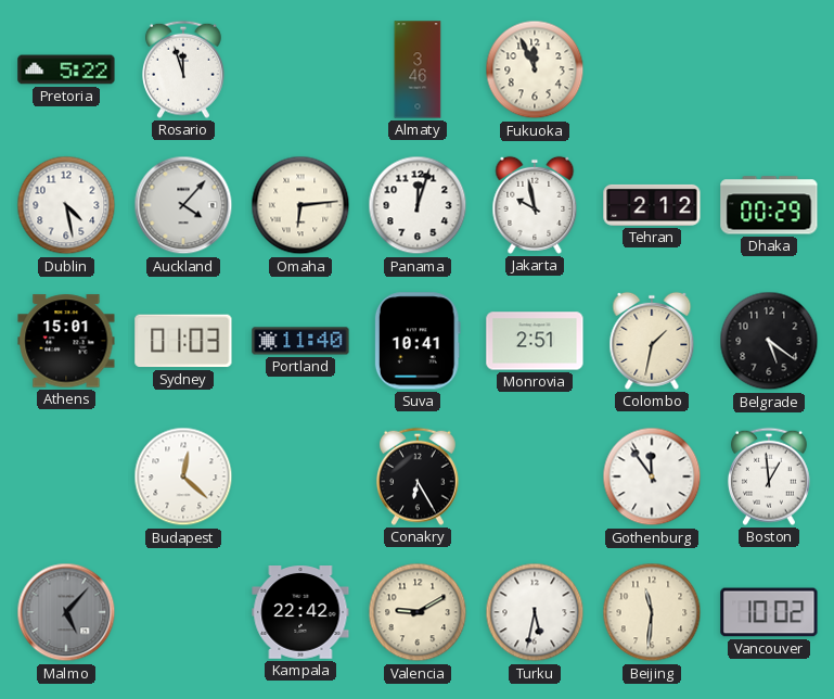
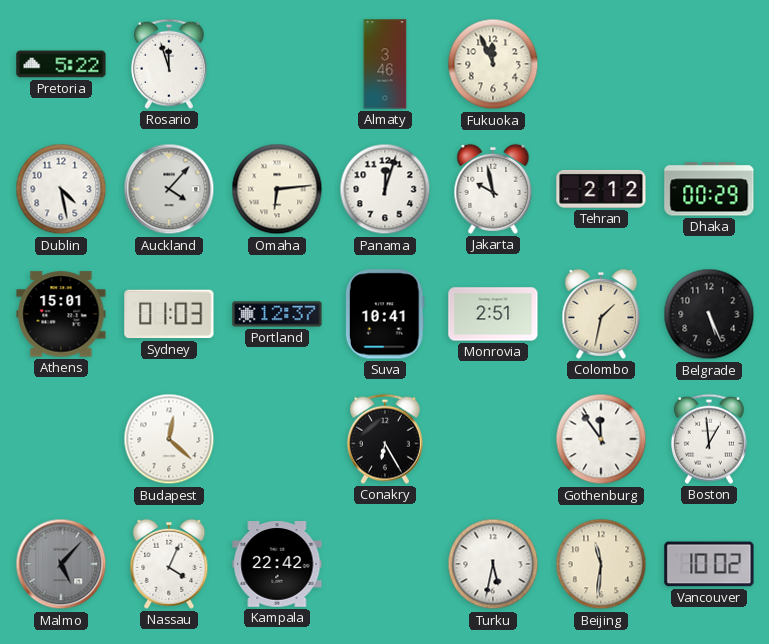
Portland: 11:40 -> 12:37 (277, 314)
Belgrade: 5:21 -> 5:26 (709, 314)
Nassau: none -> 4:04 (169, 564)
Valencia: 9:10 -> none (418, 612)
